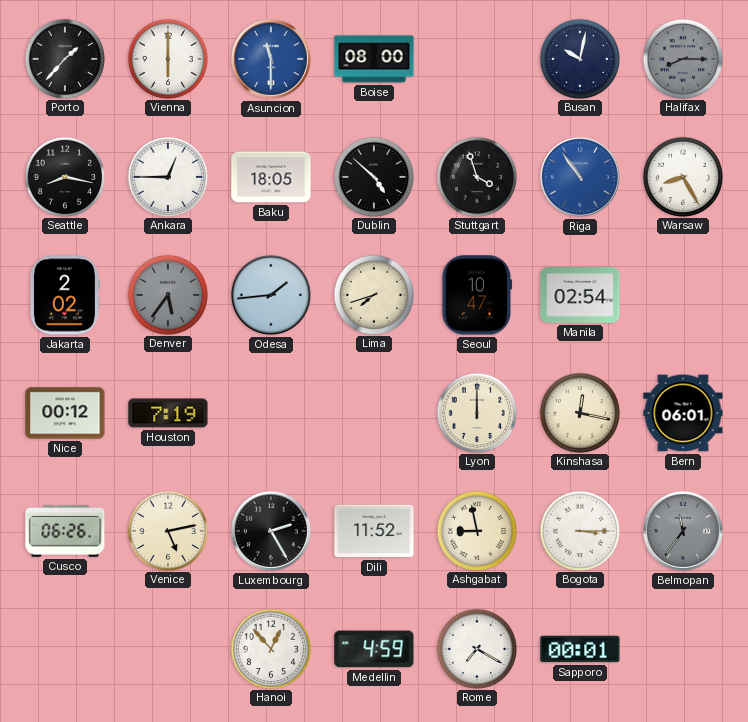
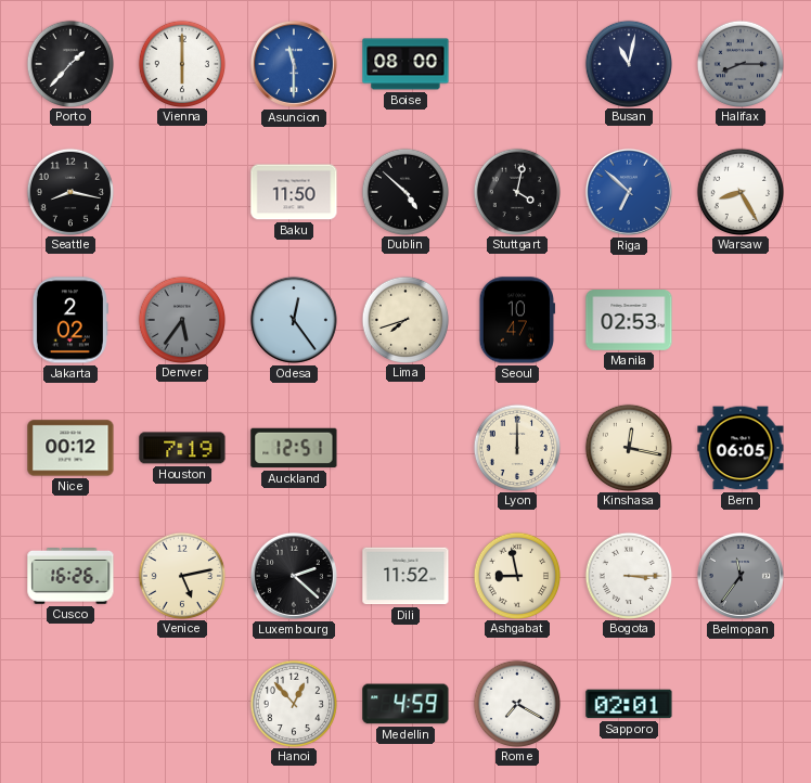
Busan: 10:02 -> 11:02 (628, 63)
Ankara: 12:45 -> none (167, 176)
Baku: 18:05 -> 11:50 (294, 192)
Stuttgart: 3:57 -> 4:02 (516, 191)
Riga: 10:54 -> 6:52 (629, 192)
Odesa: 1:44 -> 12:24 (294, 320)
Manila: 02:54 -> 02:53 (629, 321)
Auckland: none -> 12:51 (294, 448)
Bern: 06:01 -> 06:05 (741, 448)
Cusco: 06:26 -> 16:26 (70, 577)
Luxembourg: 2:25 -> 2:22 (294, 576)
Sapporo: 00:01 -> 02:01 (629, 704)
